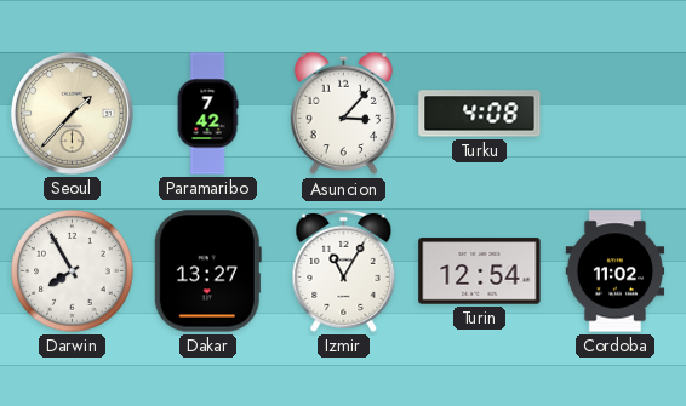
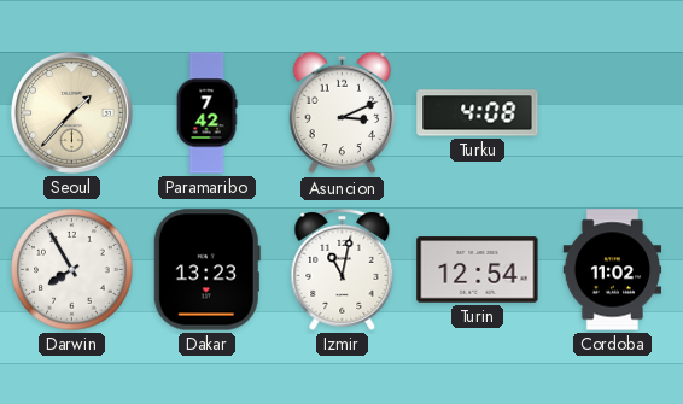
Asuncion: 3:07 -> 3:11 (343, 113)
Dakar: 13:27 -> 13:23 (206, 270)
Izmir: 11:05 -> 11:02 (343, 269)
